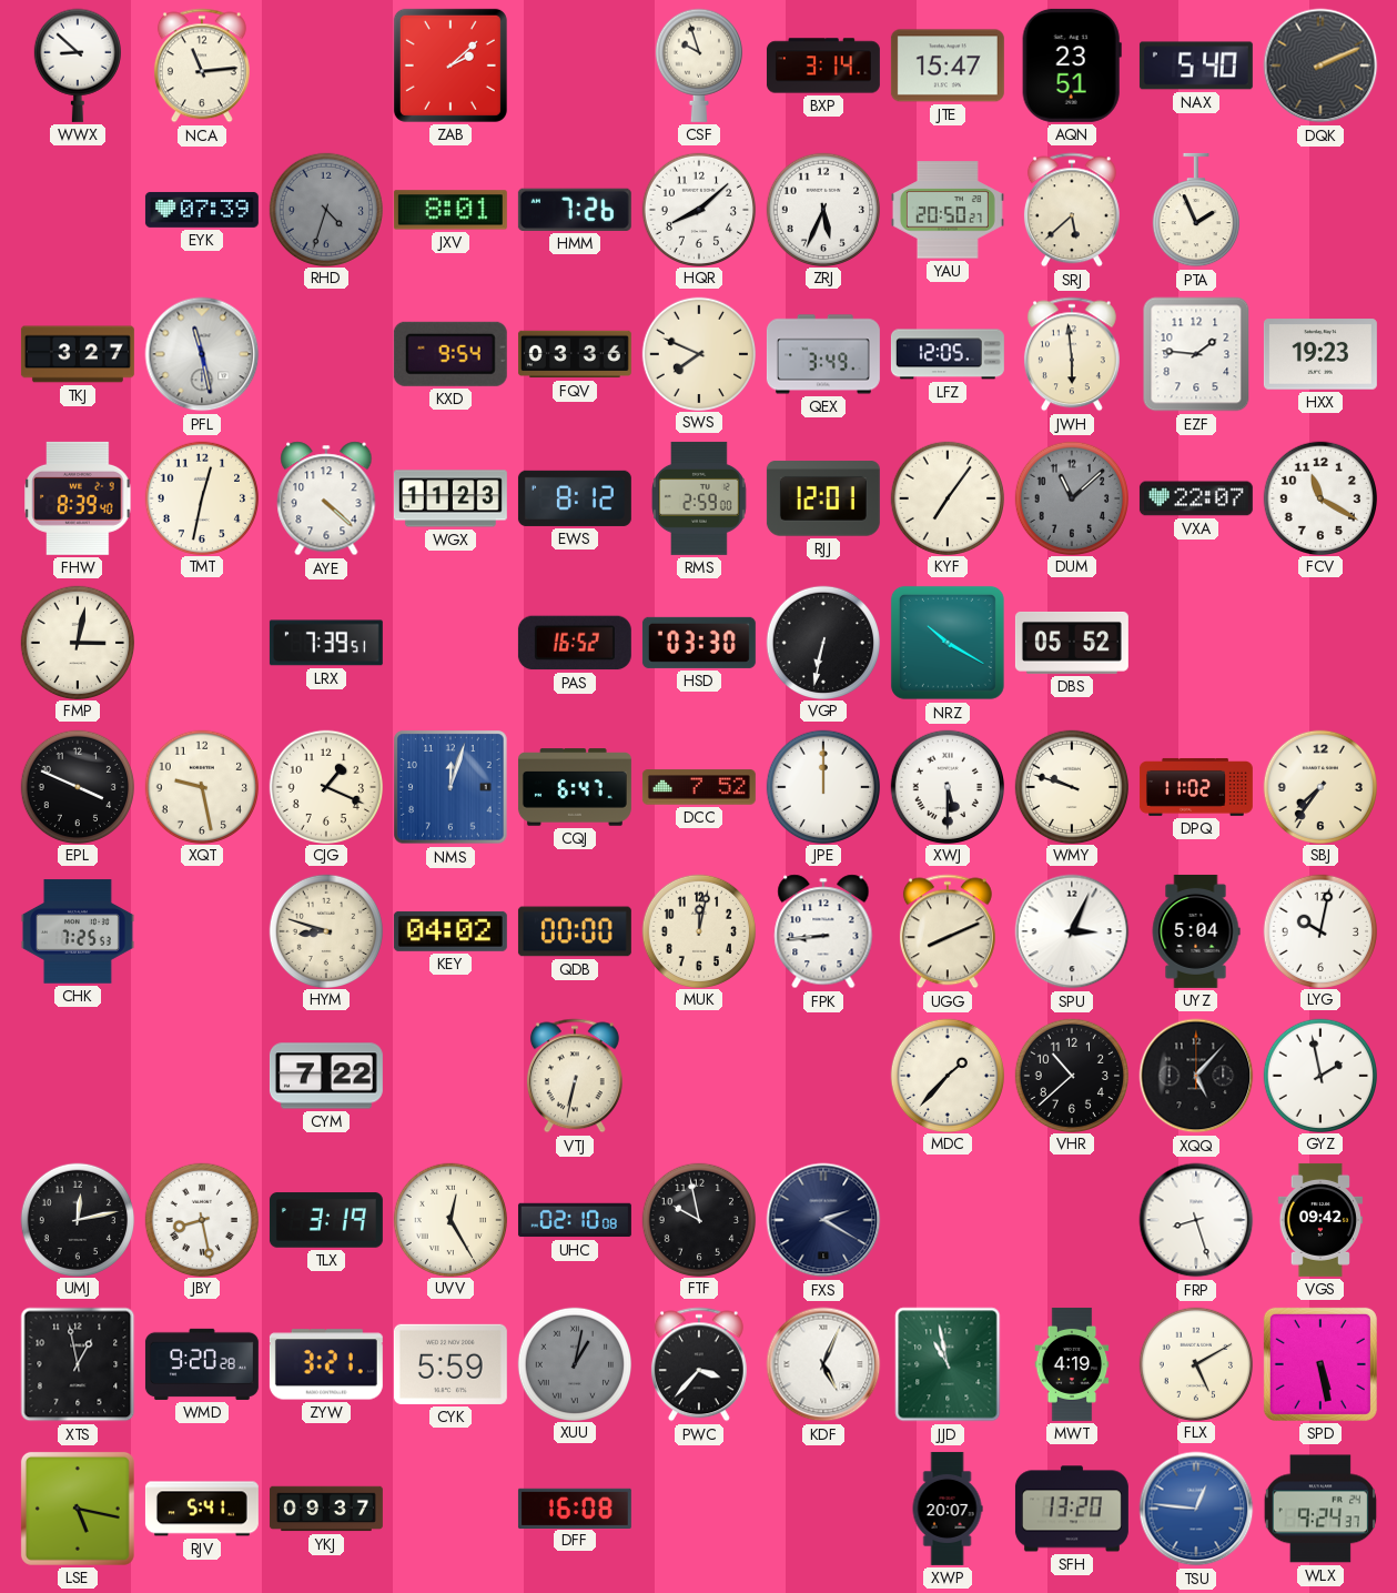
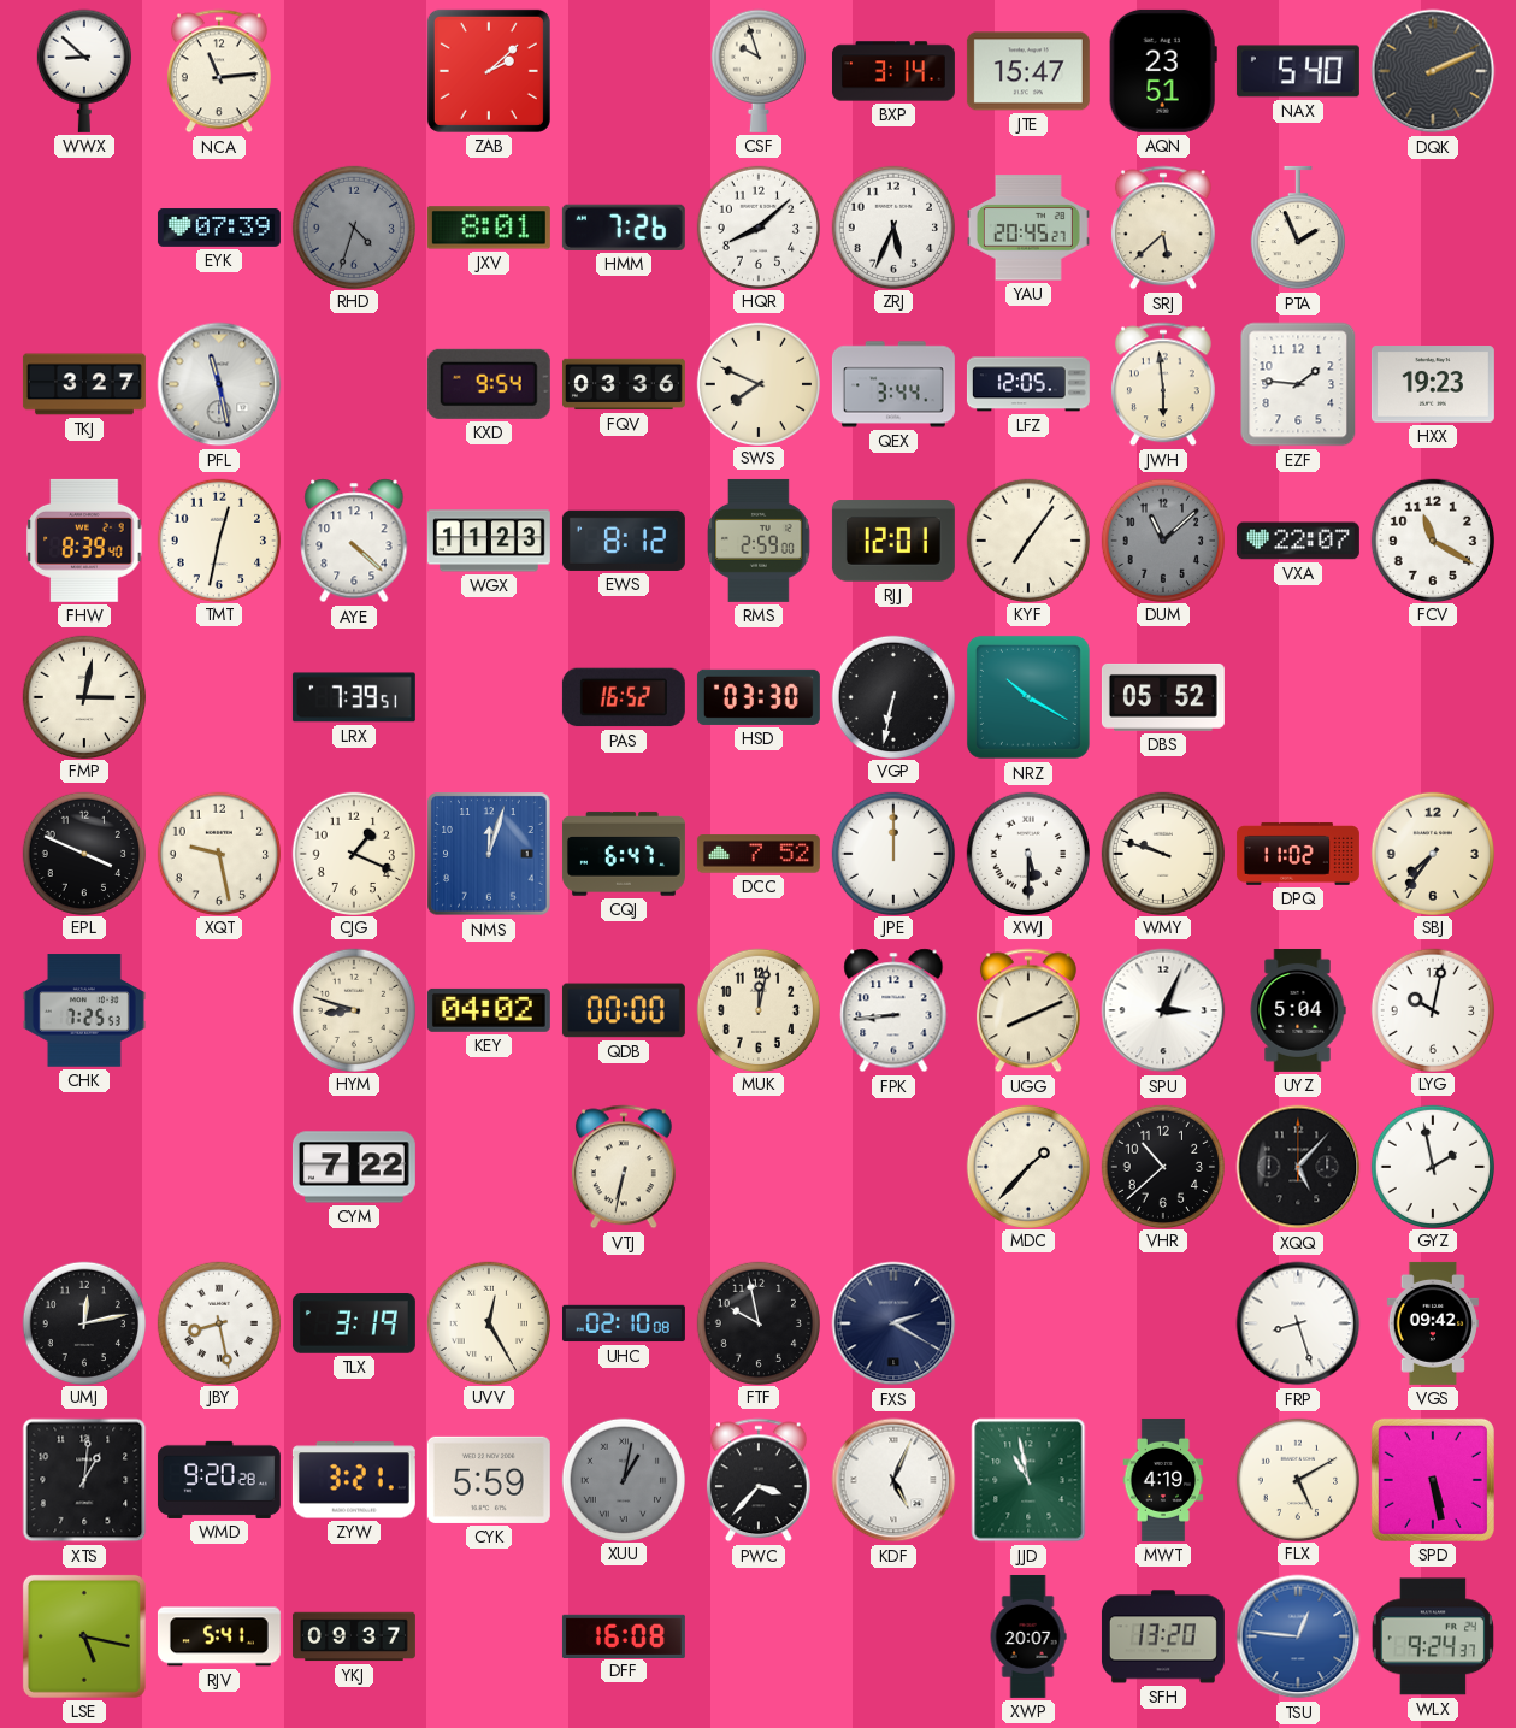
YAU: 20:50 -> 20:45 (1028, 228)
QEX: 3:49 -> 3:44 (893, 384)
XTS: 12:58 -> 1:01 (84, 1480)
